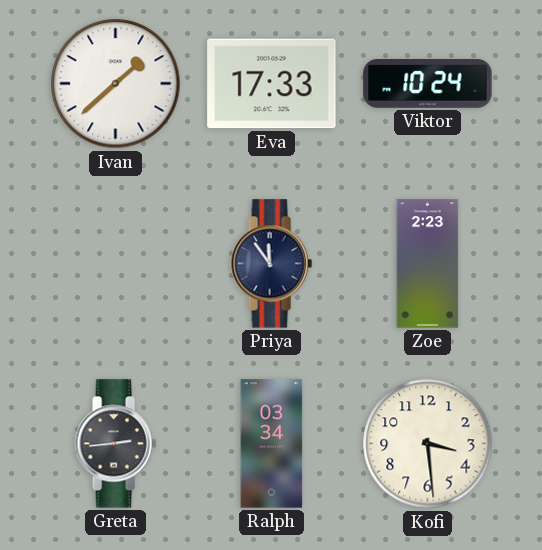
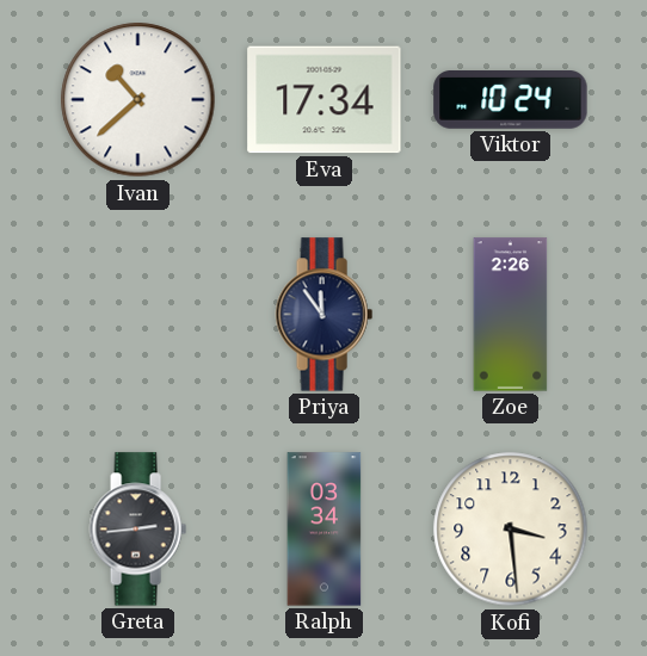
Ivan: 1:38 -> 10:38 (138, 100)
Eva: 17:33 -> 17:34 (325, 100)
Zoe: 2:23 -> 2:26 (511, 315)
